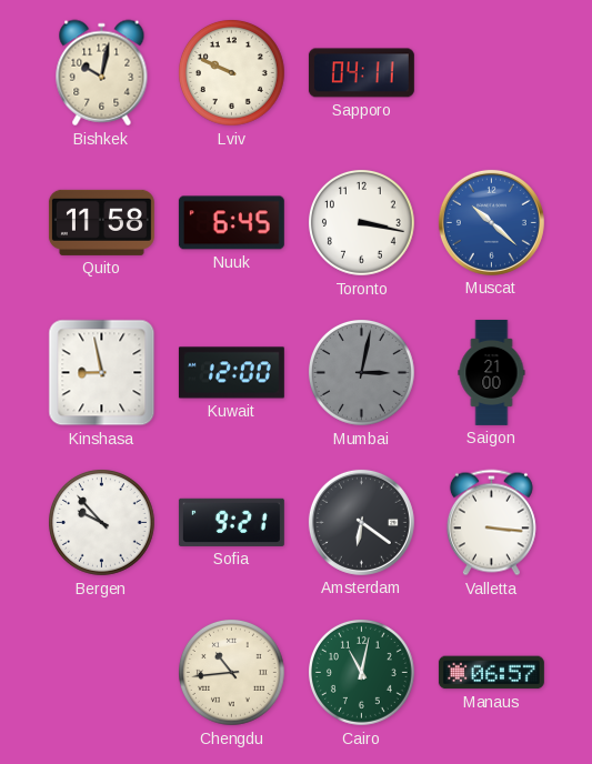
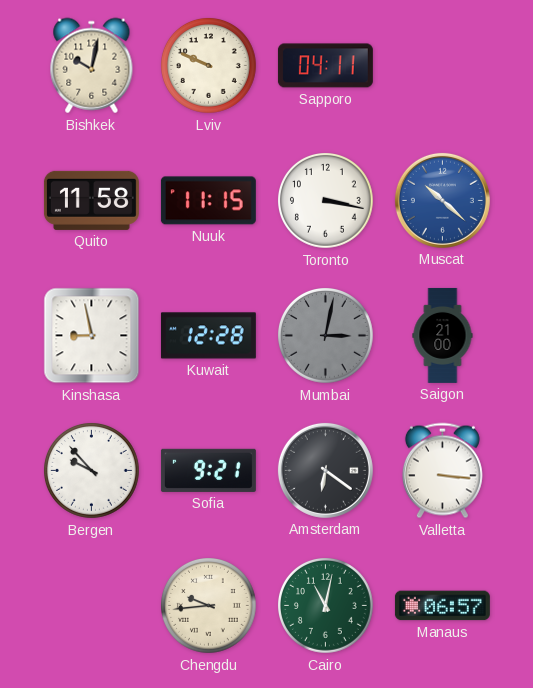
Nuuk: 6:45 -> 11:15 (208, 201)
Kuwait: 12:00 -> 12:28 (208, 336)
Chengdu: 10:44 -> 9:44 (209, 606)
